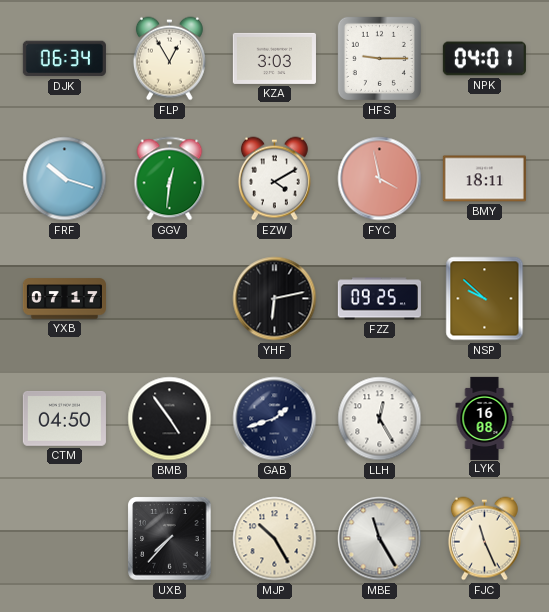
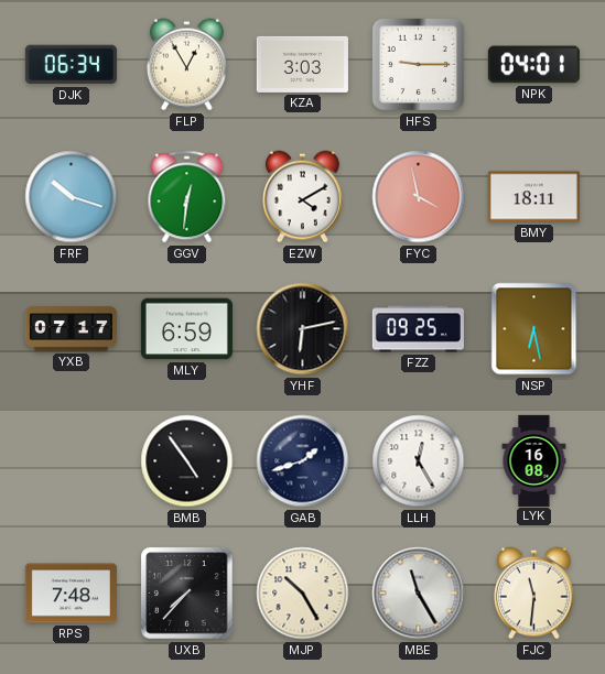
MLY: none -> 6:59 (186, 329)
NSP: 9:52 -> 6:28 (534, 329)
CTM: 04:50 -> none (64, 418)
RPS: none -> 7:48 (71, 594)
FJC: 11:26 -> 11:31 (533, 594)
